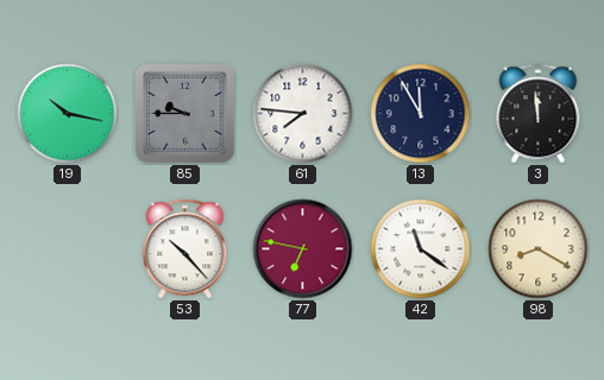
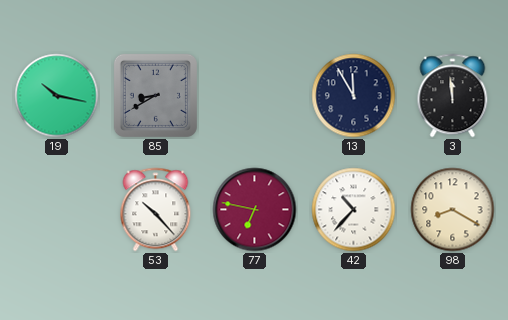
85: 9:45 -> 8:40 (155, 95)
61: 7:46 -> none (303, 114)
42: 11:21 -> 10:37 (354, 210)
